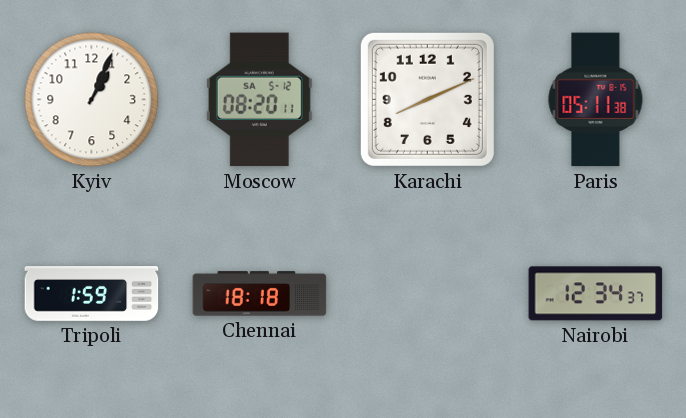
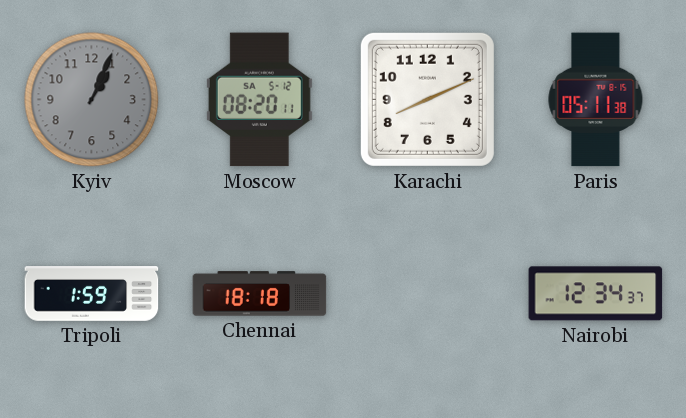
Kyiv dial: white -> grey (92, 100)
